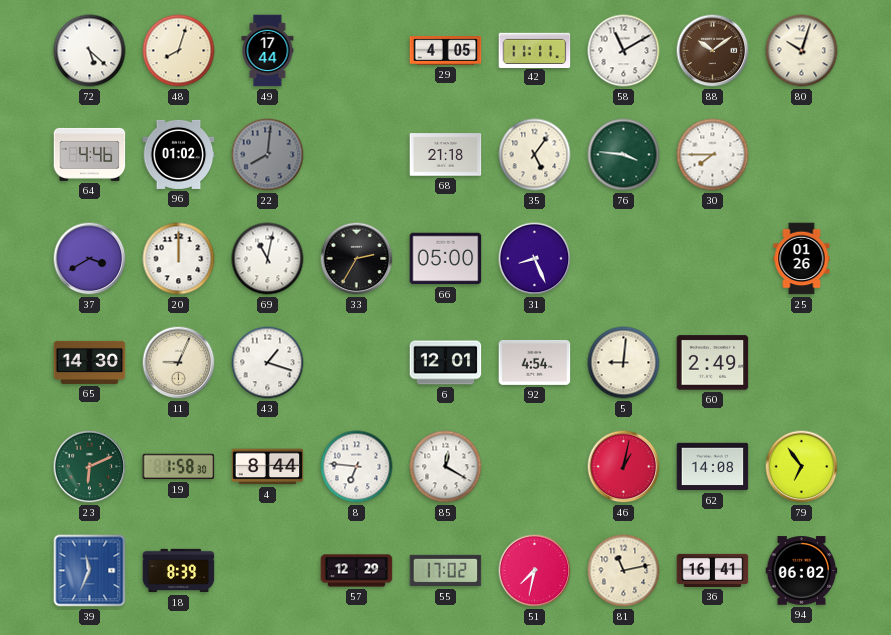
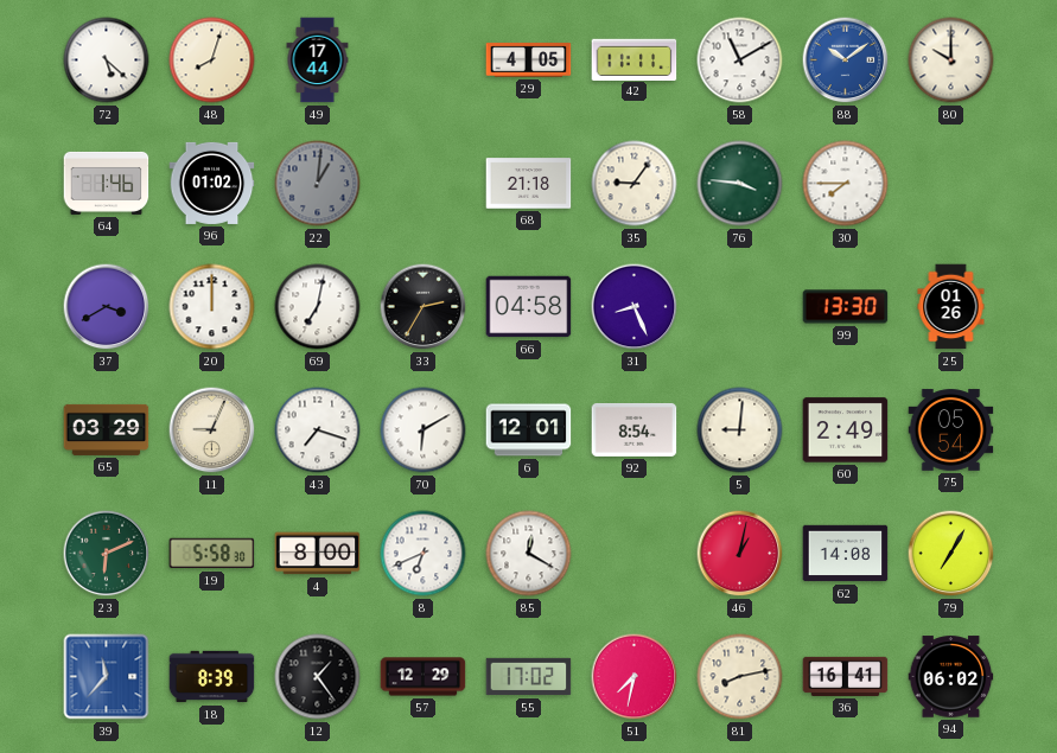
88 dial: brown -> blue (846, 60)
80: 10:03 -> 10:00 (951, 60)
64: 4:46 -> 1:46 (107, 183)
22: 8:01 -> 1:01 (318, 184)
35: 5:06 -> 9:06 (635, 184)
69: 11:02 -> 7:02 (318, 307)
66: 05:00 -> 04:58 (529, 307)
99: none -> 13:30 (846, 307)
65: 14:30 -> 03:29 (107, 429)
43: 1:18 -> 7:18 (318, 430)
70: none -> 6:10 (424, 430)
92: 4:54 -> 8:54 (635, 429)
75: none -> 05:54 (951, 430)
19: 1:58 -> 5:58 (212, 554)
4: 8:44 -> 8:00 (318, 554)
8: 6:46 -> 6:41 (424, 554)
79: 6:54 -> 7:05 (951, 554)
39: 11:34 -> 11:37 (107, 677)
12: none -> 1:24 (318, 677)
81: 11:13 -> 8:13 (740, 677)
